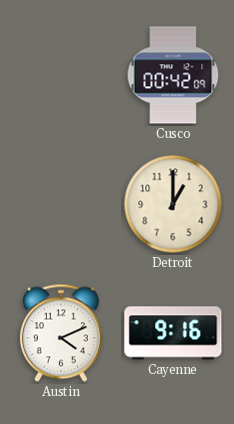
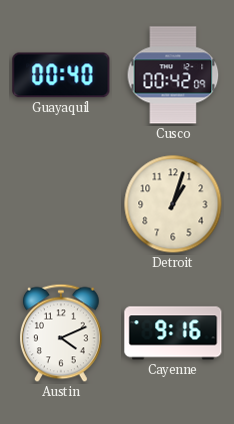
Guayaquil: none -> 00:40 (61, 75)
Detroit: 1:00 -> 1:03 (173, 204)
